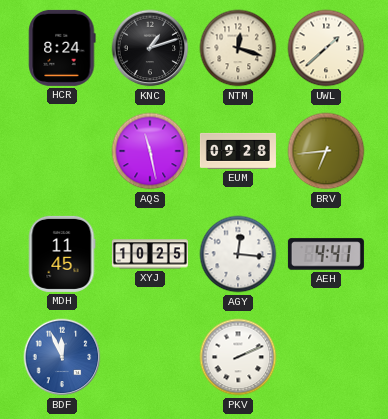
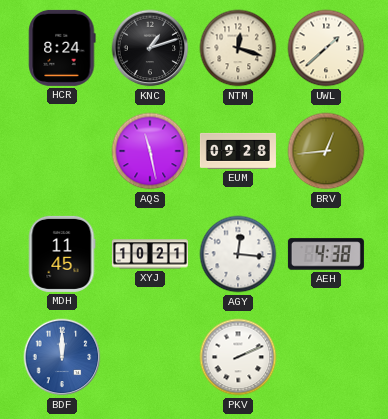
BRV: 6:44 -> 12:44 (326, 151)
XYJ: 10:25 -> 10:21 (150, 254)
AEH: 4:41 -> 4:38 (326, 254)
BDF: 11:56 -> 12:00 (62, 357)
